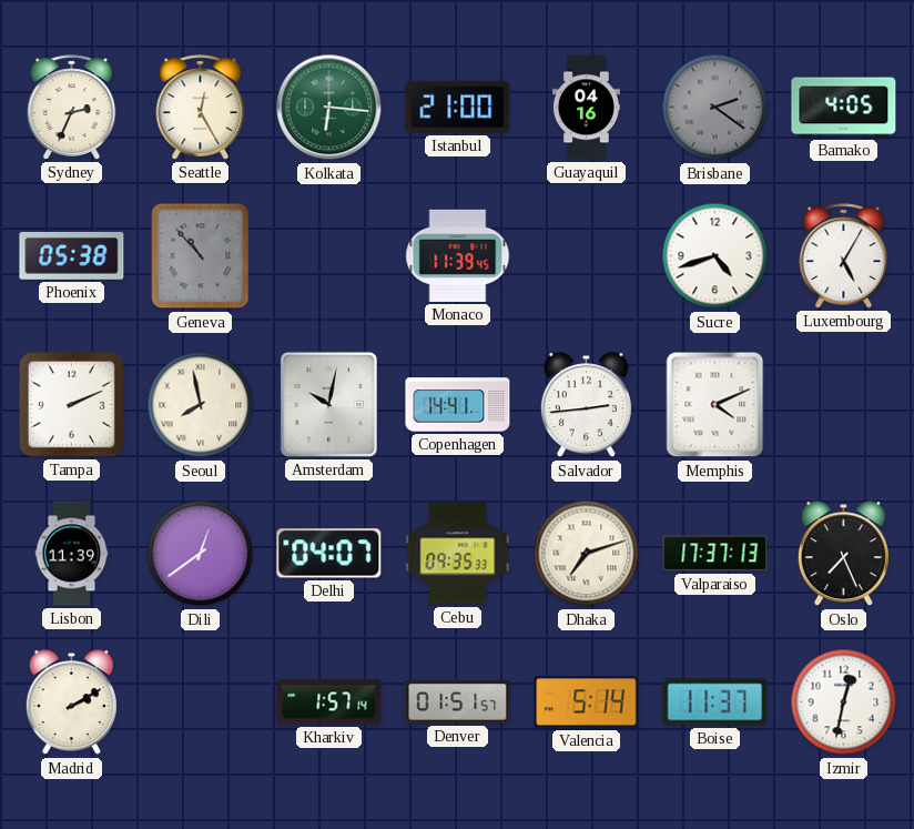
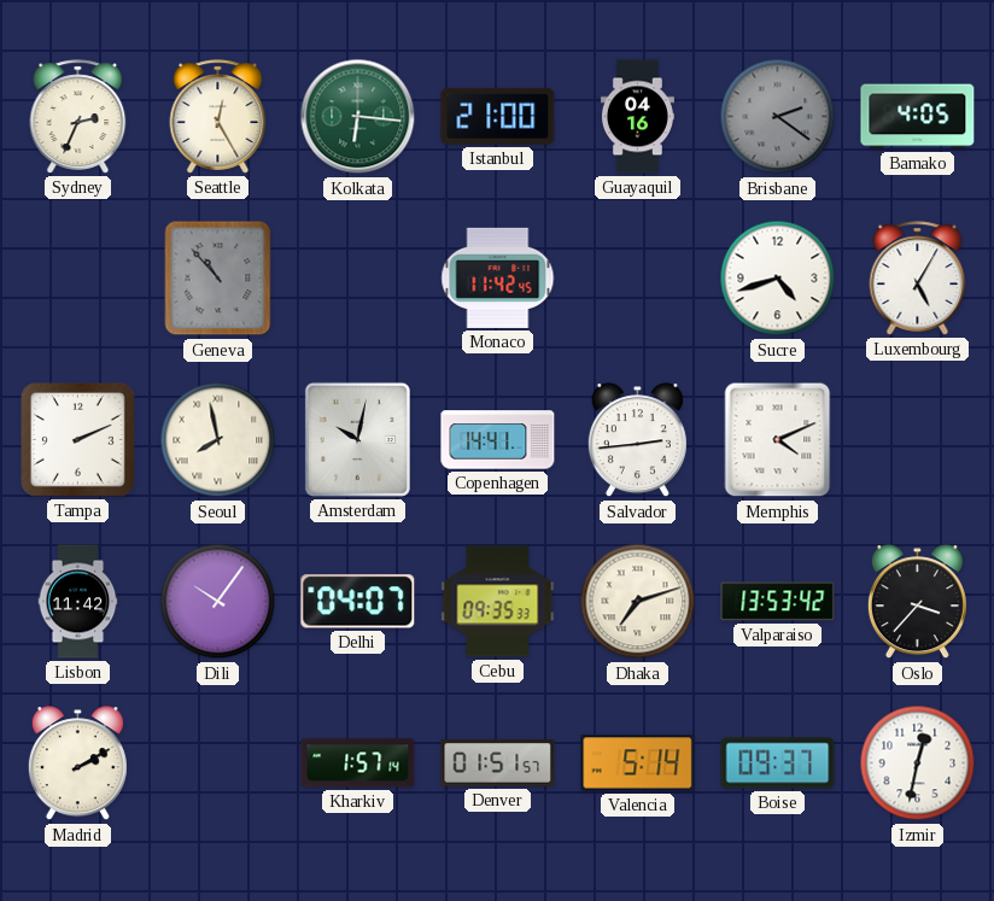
Phoenix: 05:38 -> none (72, 256)
Monaco: 11:39 -> 11:42 (498, 277)
Lisbon: 11:39 -> 11:42 (78, 602)
Dili: 12:39 -> 10:06 (218, 602)
Valparaiso: 17:37 -> 13:53 (778, 602)
Oslo: 7:26 -> 3:37 (917, 602)
Boise: 11:37 -> 09:37 (778, 763)
